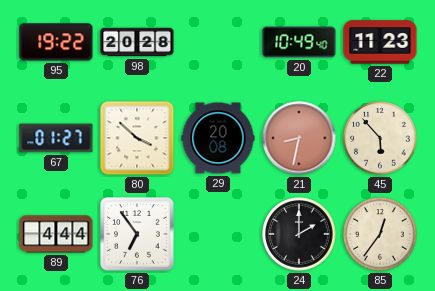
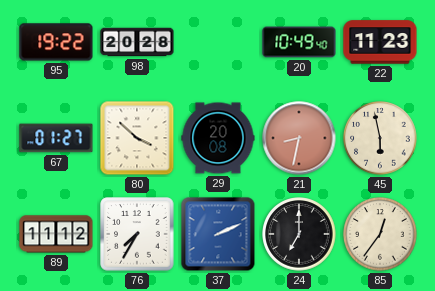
45: 5:53 -> 5:58 (380, 138)
89: 4:44 -> 11:12 (56, 234)
76: 6:54 -> 7:35 (137, 234)
37: none -> 2:11 (218, 234)
24: 2:00 -> 7:00 (299, 234)
